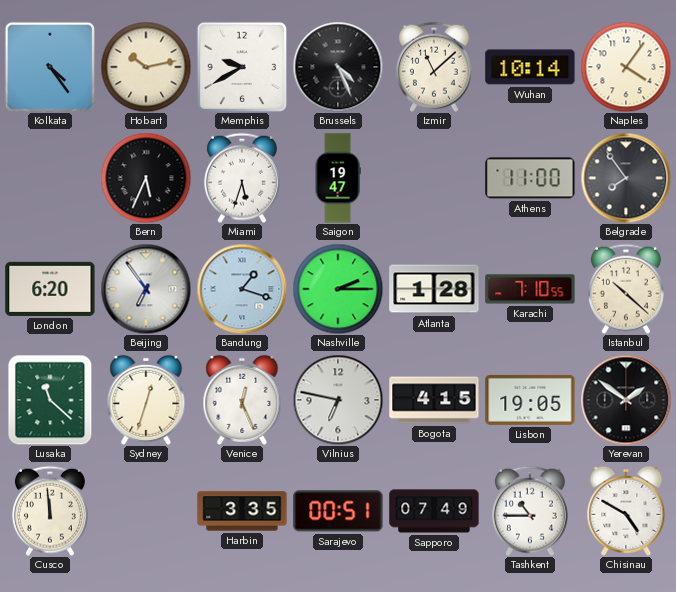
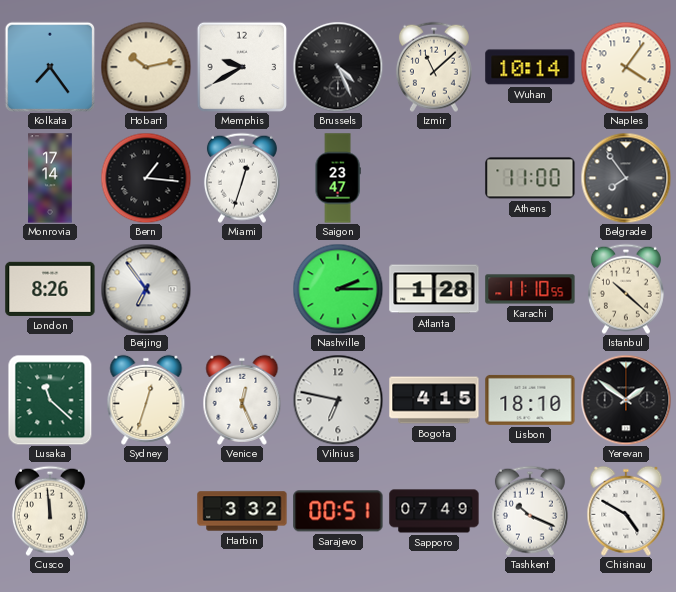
Kolkata: 4:24 -> 7:24 (49, 66)
Monrovia: none -> 17:14 (50, 178)
Bern: 5:34 -> 1:16 (146, 178)
Miami: 5:33 -> 12:33 (242, 178)
Saigon: 19:47 -> 23:47 (338, 178)
London: 6:20 -> 8:26 (50, 289)
Bandung: 1:18 -> none (242, 289)
Karachi: 7:10 -> 11:10 (530, 289)
Lisbon: 19:05 -> 18:10 (530, 400)
Harbin: 3:35 -> 3:32 (242, 511)
Tashkent: 10:45 -> 10:19 (530, 511)
